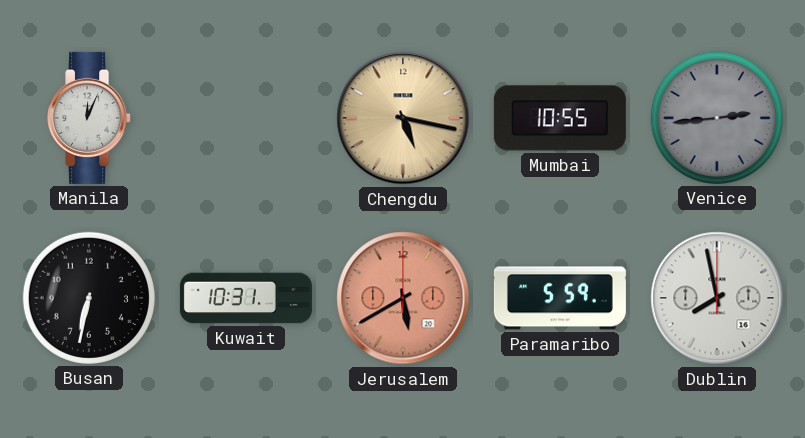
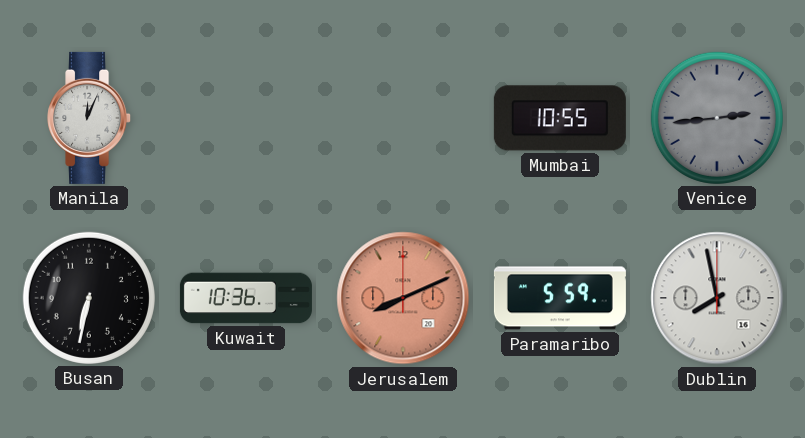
Chengdu: 5:17 -> none (403, 118)
Kuwait: 10:31 -> 10:36 (246, 298)
Jerusalem: 5:40 -> 8:11 (403, 298)
